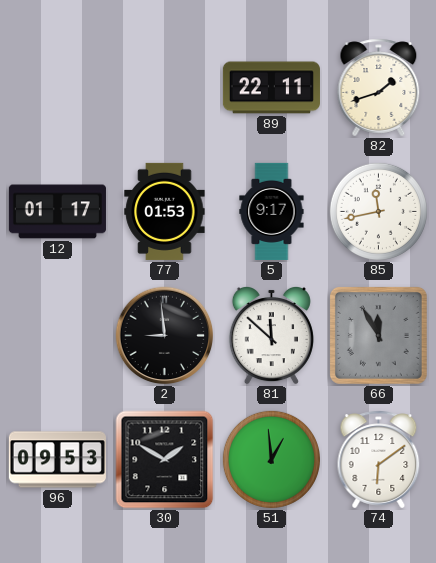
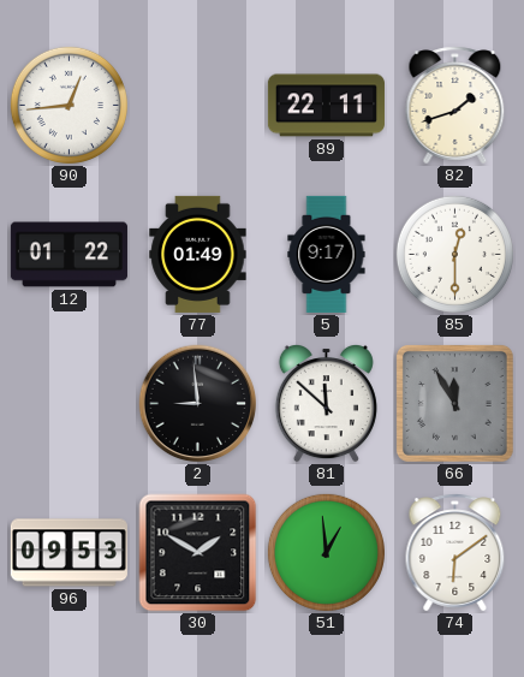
90: none -> 12:44 (69, 105)
12: 01:17 -> 01:22 (69, 255)
77: 01:53 -> 01:49 (198, 254)
85: 11:43 -> 12:30 (454, 254)
